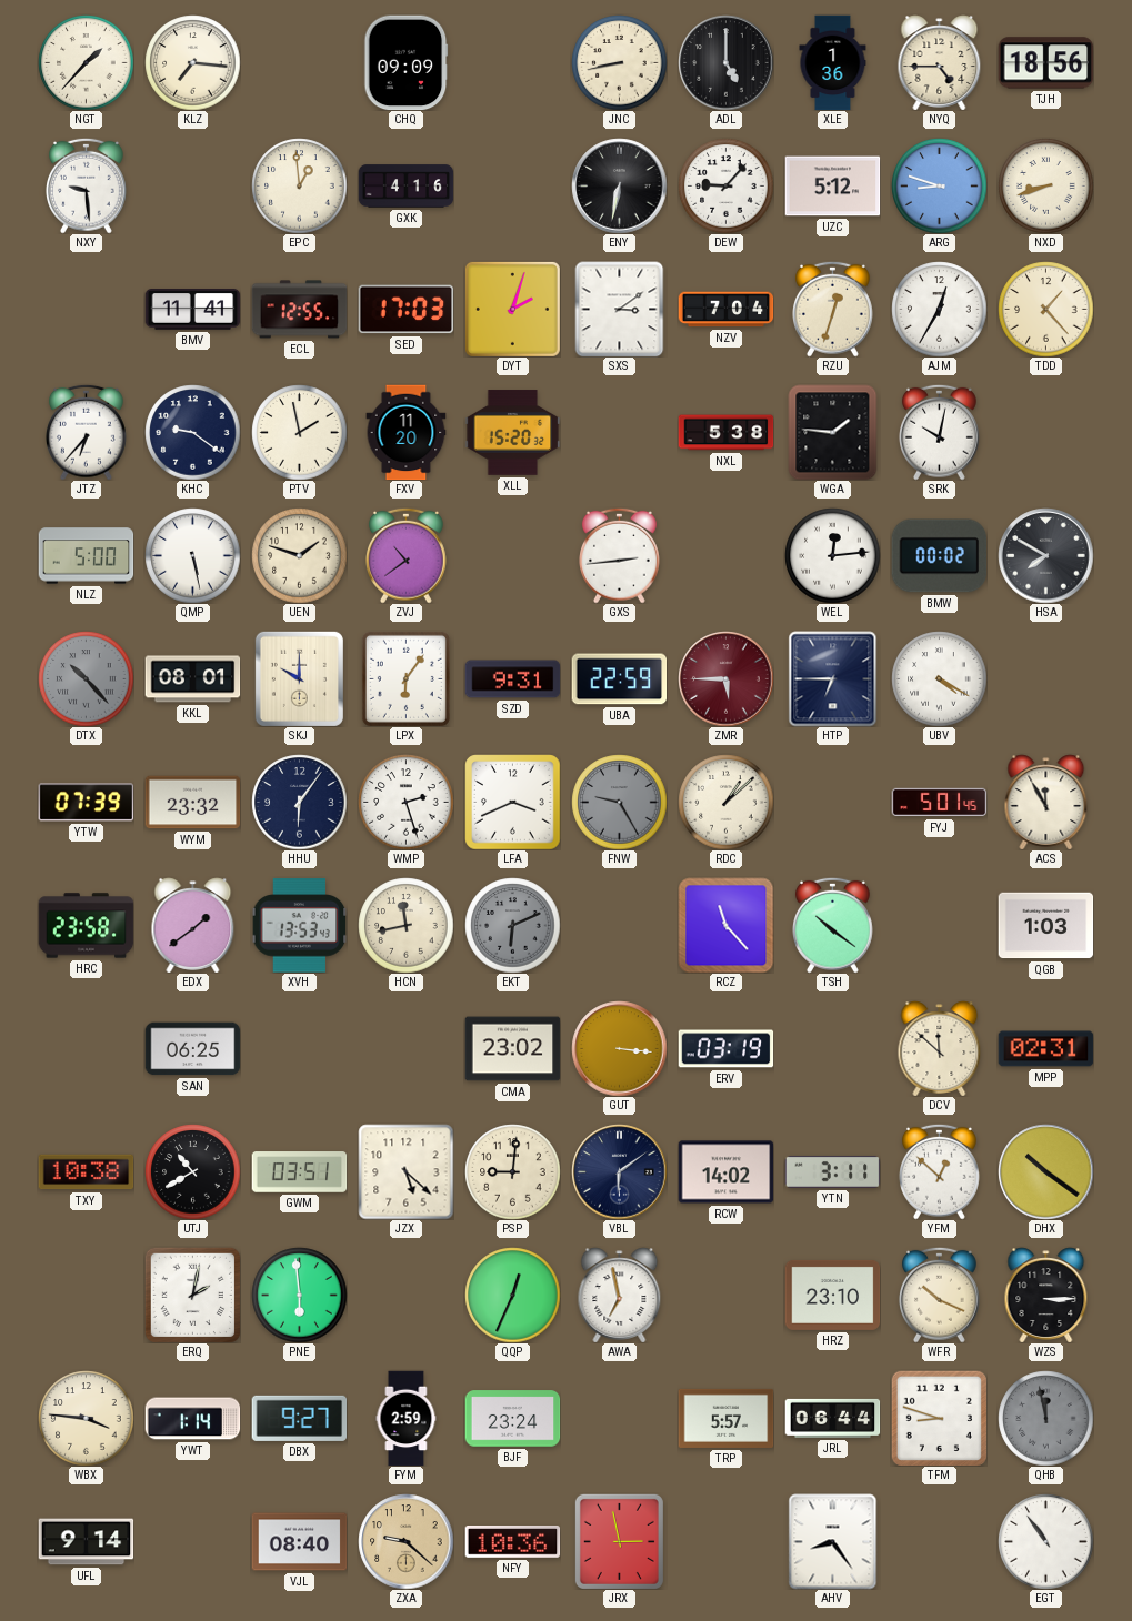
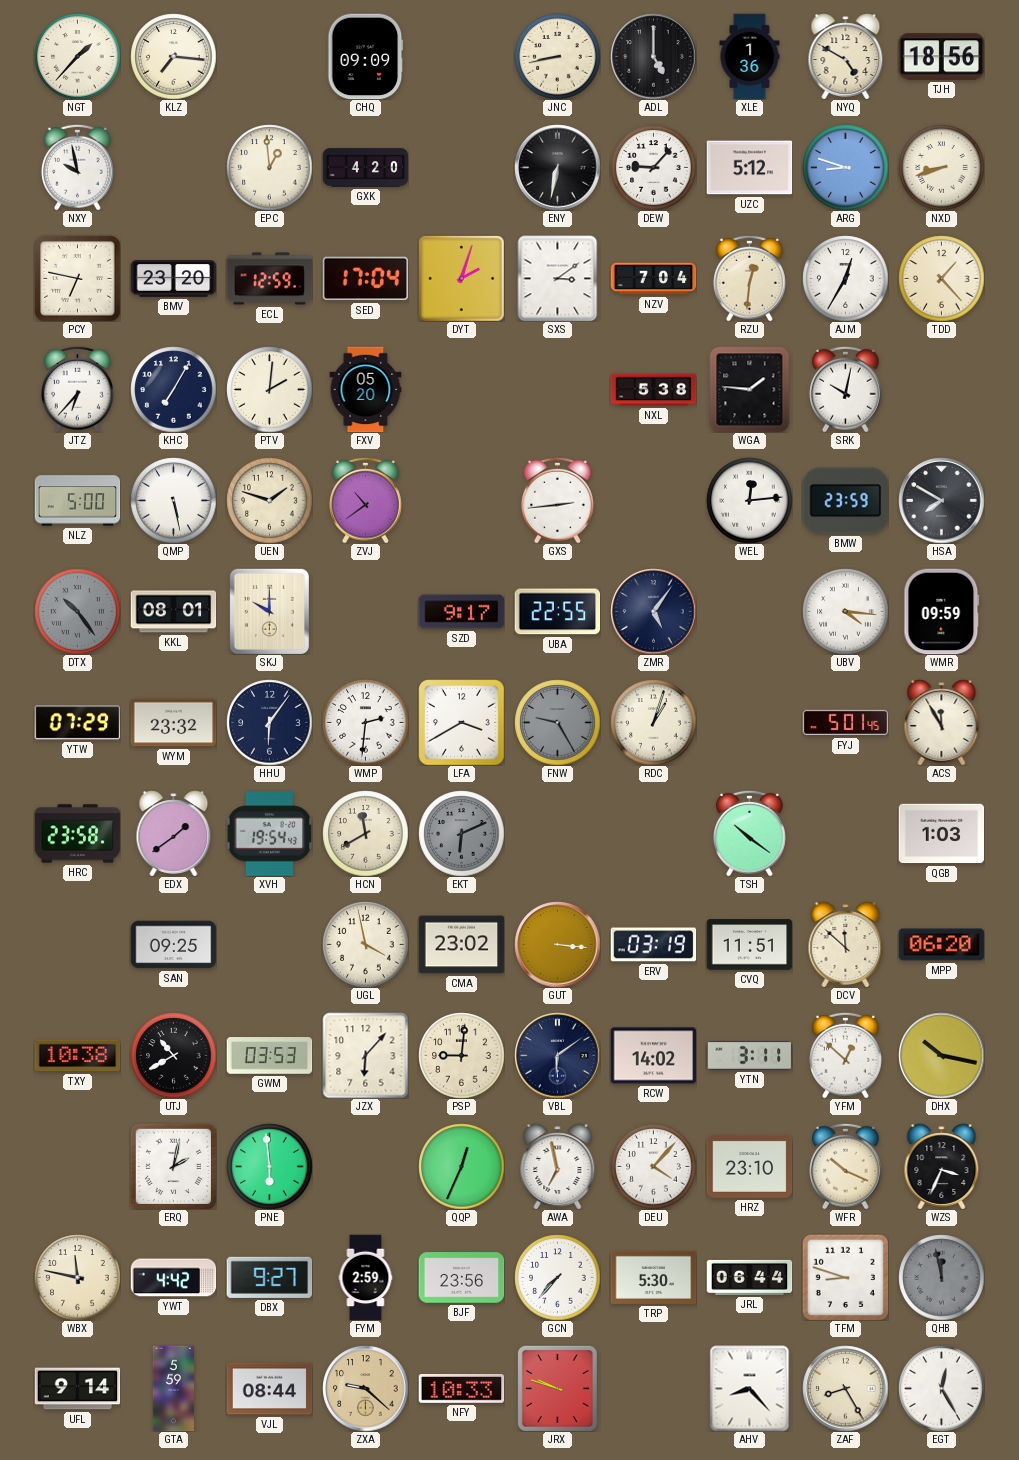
NYQ: 4:45 -> 4:50 (846, 56)
NXY: 9:29 -> 9:58 (78, 167)
GXK: 4:16 -> 4:20 (365, 168)
PCY: none -> 6:47 (77, 278)
BMV: 11:41 -> 23:20 (173, 279)
ECL: 12:55 -> 12:59 (269, 279)
SED: 17:03 -> 17:04 (365, 279)
RZU: 12:33 -> 12:31 (750, 278)
KHC: 9:21 -> 7:05 (173, 389)
PTV: 1:58 -> 2:01 (269, 389)
FXV: 11:20 -> 05:20 (366, 389)
XLL: 15:20 -> none (512, 433)
BMW: 00:02 -> 23:59 (845, 501)
DTX: 10:23 -> 10:24 (77, 611)
LPX: 6:06 -> none (405, 678)
SZD: 9:31 -> 9:17 (461, 612)
UBA: 22:59 -> 22:55 (557, 612)
ZMR: 5:45 -> 5:06 (653, 611)
ZMR dial: burgundy -> navy (653, 611)
HTP: 6:45 -> none (833, 678)
UBV: 4:20 -> 4:16 (845, 611)
WMR: none -> 09:59 (942, 611)
YTW: 07:39 -> 07:29 (77, 723)
WMP: 2:27 -> 2:31 (365, 722)
LFA: 3:41 -> 3:40 (461, 722)
RDC: 1:08 -> 1:03 (653, 722)
XVH: 13:53 -> 19:54 (269, 834)
HCN: 11:43 -> 11:40 (365, 833)
RCZ: 11:23 -> none (725, 925)
SAN: 06:25 -> 09:25 (173, 945)
UGL: none -> 3:58 (365, 944)
CVQ: none -> 11:51 (749, 945)
MPP: 02:31 -> 06:20 (941, 945)
GWM: 03:51 -> 03:53 (269, 1056)
JZX: 5:22 -> 6:07 (365, 1055)
DHX: 10:21 -> 10:17 (941, 1055)
DEU: none -> 4:07 (653, 1166)
WZS: 3:15 -> 3:34 (942, 1166)
WBX: 3:46 -> 11:47 (77, 1277)
YWT: 1:14 -> 4:42 (173, 1278)
BJF: 23:24 -> 23:56 (461, 1278)
GCN: none -> 7:37 (557, 1277)
TRP: 5:57 -> 5:30 (653, 1277)
GTA: none -> 5:59 (174, 1388)
VJL: 08:40 -> 08:44 (269, 1389)
NFY: 10:36 -> 10:33 (461, 1389)
JRX: 2:58 -> 9:48 (557, 1388)
AHV: 8:24 -> 8:23 (750, 1388)
ZAF: none -> 8:25 (845, 1388)
EGT: 10:54 -> 12:25 (941, 1388)
